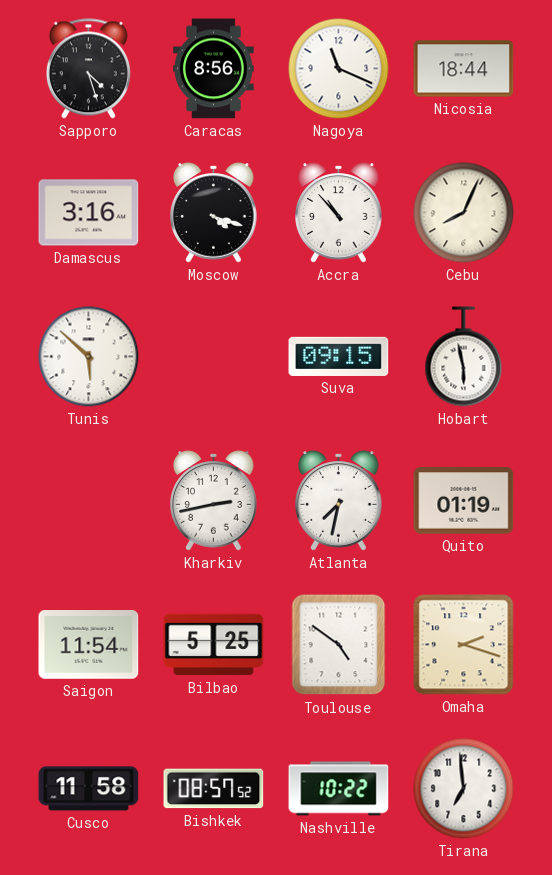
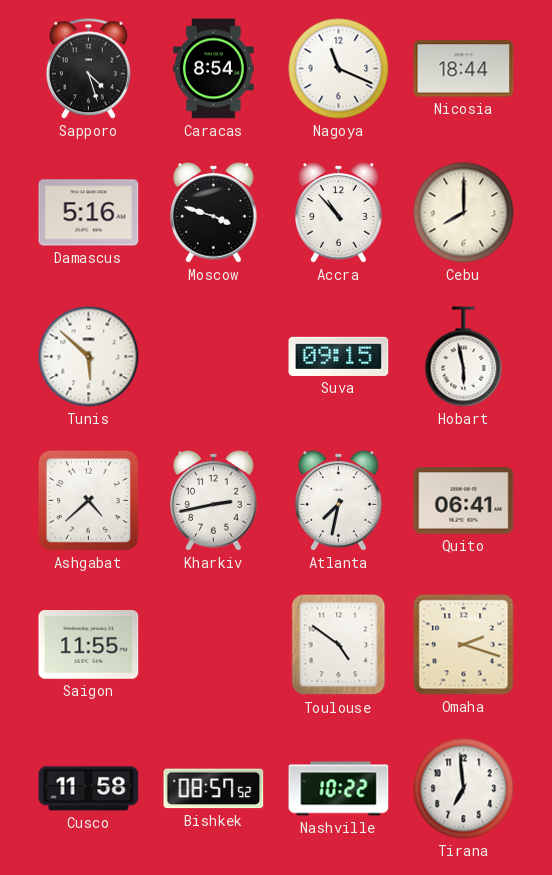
Caracas: 8:56 -> 8:54 (214, 69)
Damascus: 3:16 -> 5:16 (89, 213)
Moscow: 4:18 -> 3:48 (214, 213)
Cebu: 8:04 -> 8:00 (464, 213)
Ashgabat: none -> 4:38 (88, 500)
Quito: 01:19 -> 06:41 (464, 501)
Saigon: 11:54 -> 11:55 (89, 645)
Bilbao: 5:25 -> none (214, 645)
